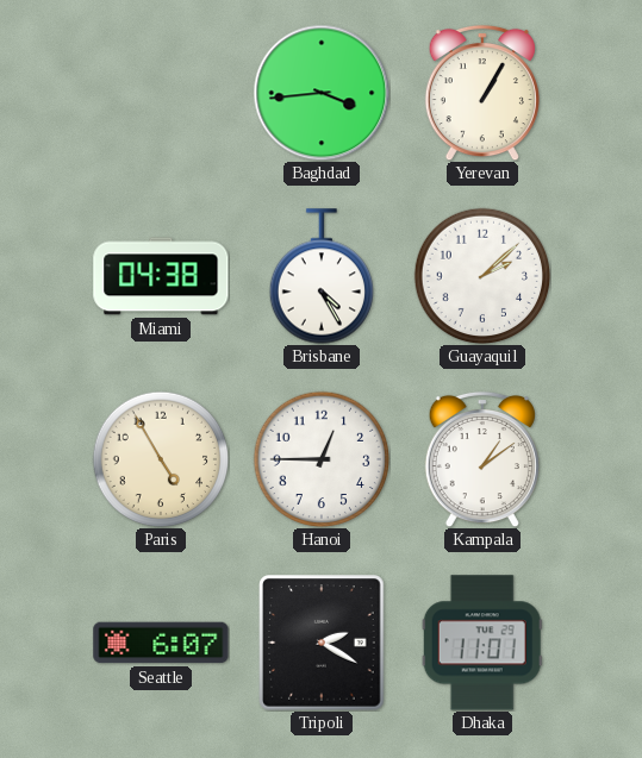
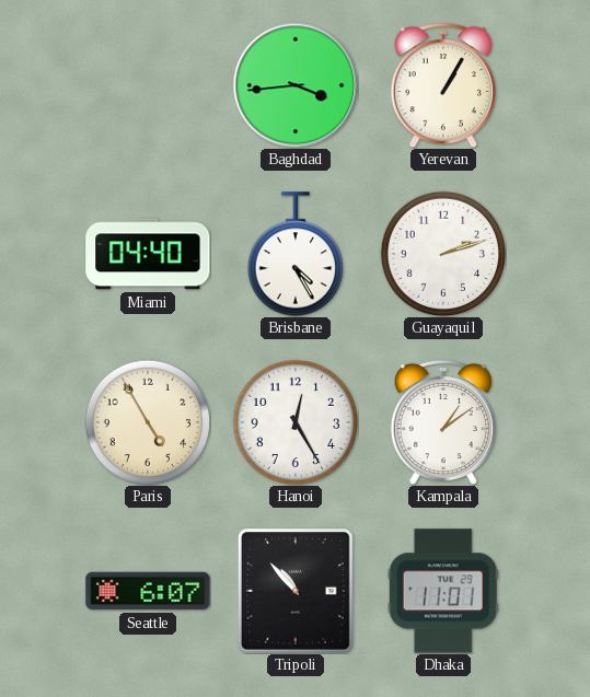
Miami: 04:38 -> 04:40 (148, 254)
Guayaquil: 2:08 -> 2:12 (443, 254)
Hanoi: 12:45 -> 12:25 (296, 422)
Tripoli: 2:20 -> 10:53 (296, 591)
